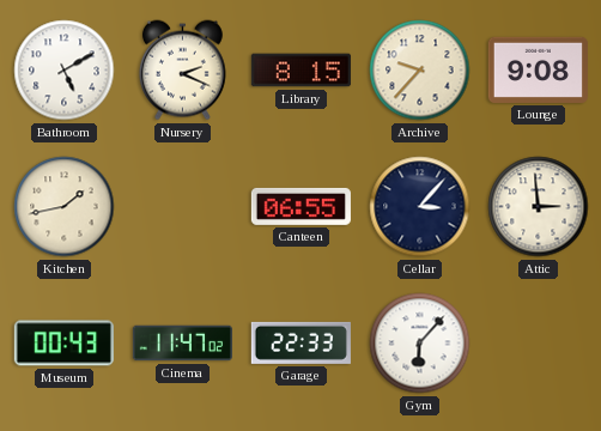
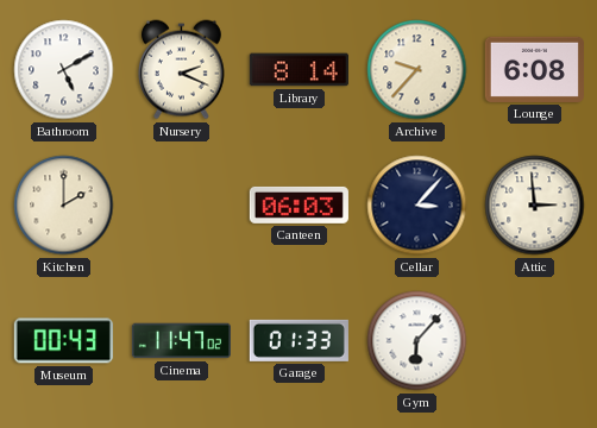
Library: 8:15 -> 8:14 (298, 70)
Lounge: 9:08 -> 6:08 (534, 69)
Kitchen: 1:43 -> 2:00 (64, 206)
Canteen: 06:55 -> 06:03 (298, 204)
Garage: 22:33 -> 01:33 (298, 340)
